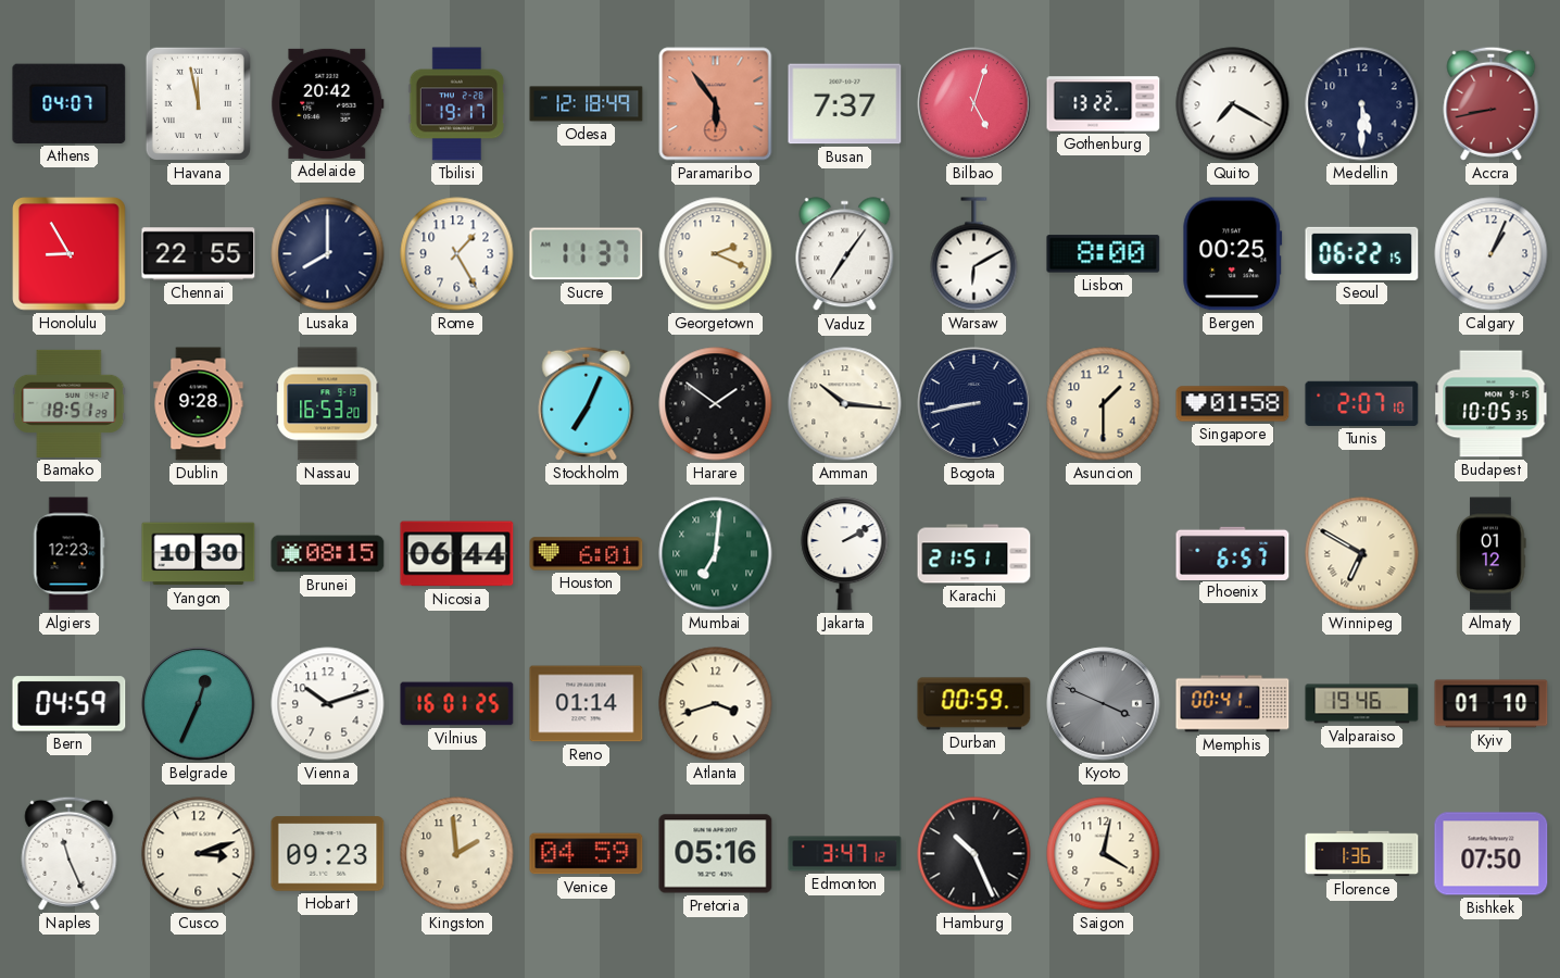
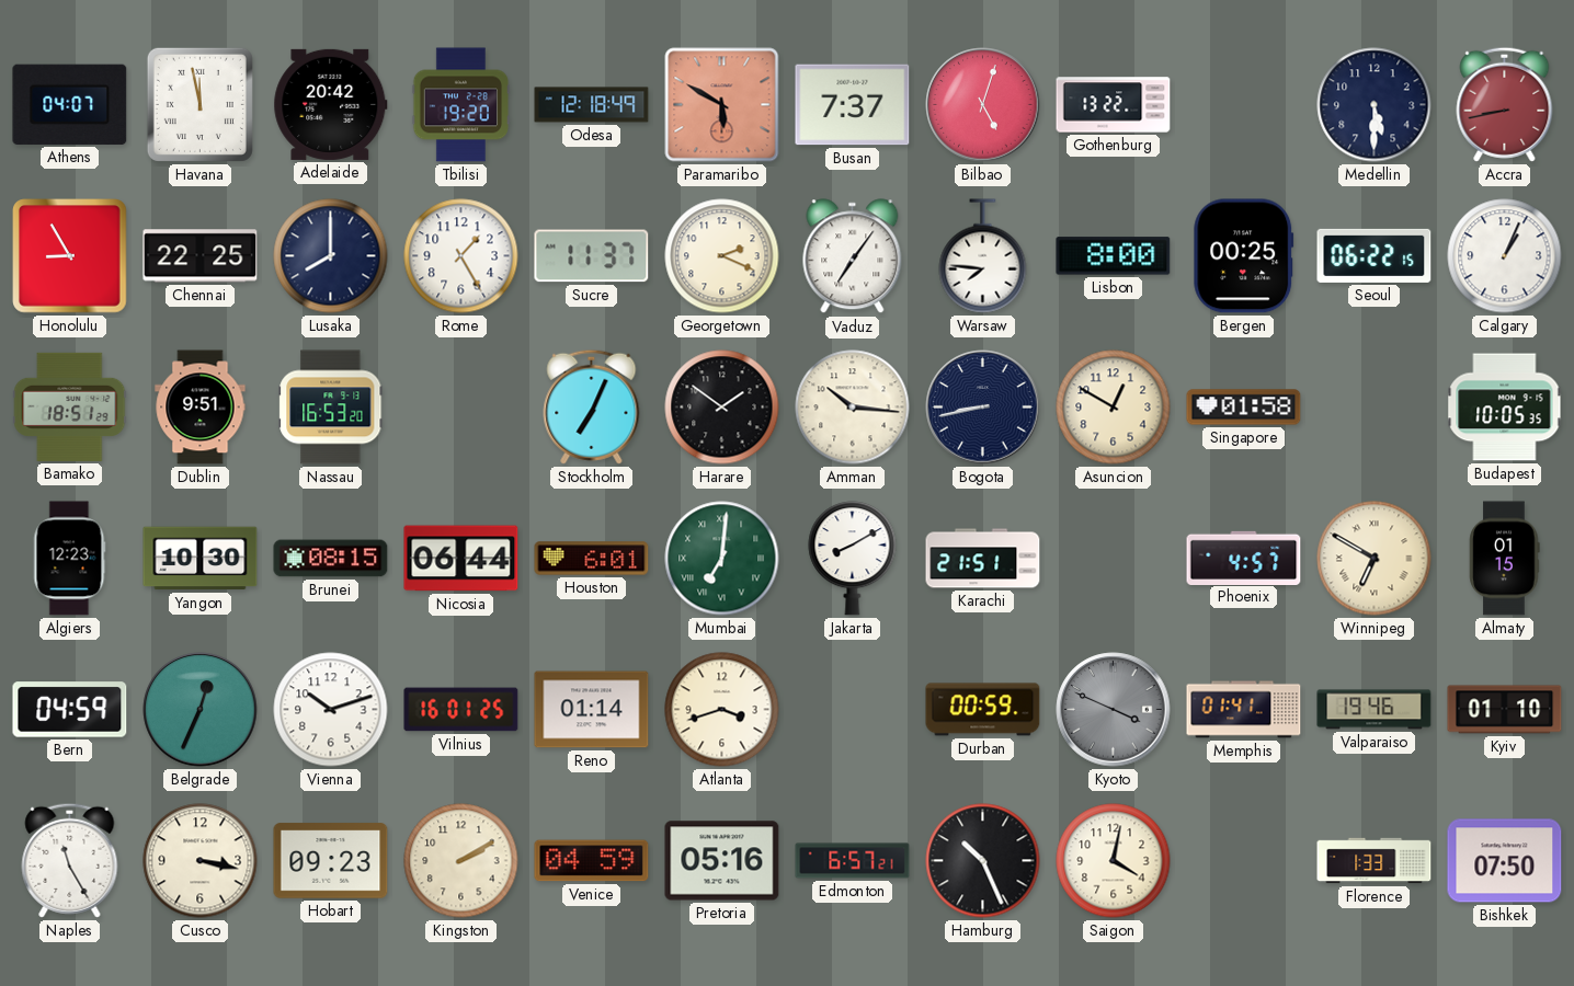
Tbilisi: 19:17 -> 19:20 (461, 105)
Paramaribo: 5:54 -> 5:50 (722, 105)
Quito: 7:20 -> none (1233, 104)
Chennai: 22:55 -> 22:25 (201, 256)
Warsaw: 6:10 -> 7:46 (983, 256)
Dublin: 9:28 -> 9:51 (201, 408)
Asuncion: 1:30 -> 12:50 (1114, 408)
Tunis: 2:07 -> none (1362, 403)
Jakarta: 2:10 -> 8:10 (853, 559)
Phoenix: 6:57 -> 4:57 (1244, 558)
Almaty: 01:12 -> 01:15 (1505, 559)
Memphis: 00:41 -> 01:41 (1244, 710)
Naples: 11:26 -> 11:25 (70, 860)
Cusco: 3:12 -> 3:17 (201, 861)
Kingston: 1:59 -> 2:10 (461, 861)
Edmonton: 3:47 -> 6:57 (853, 861)
Florence: 1:36 -> 1:33 (1375, 861)
